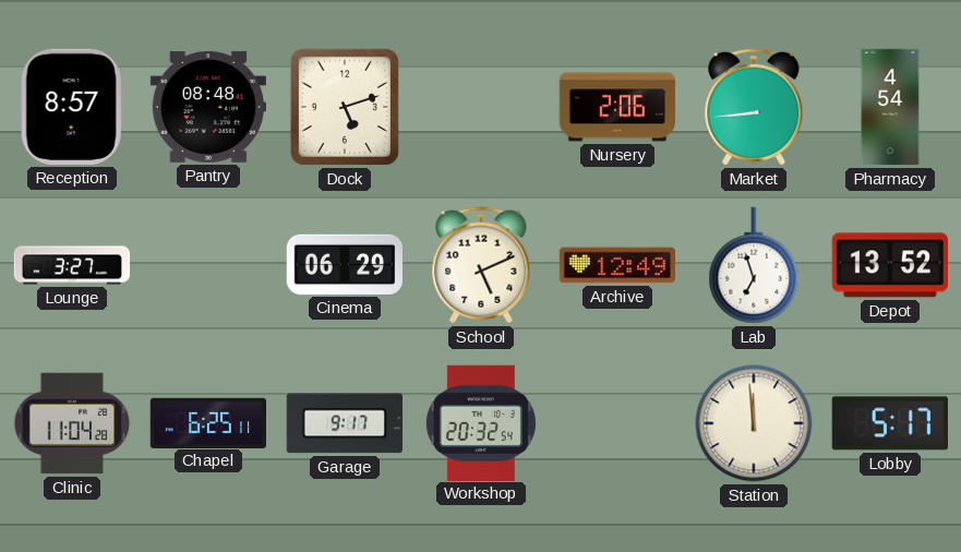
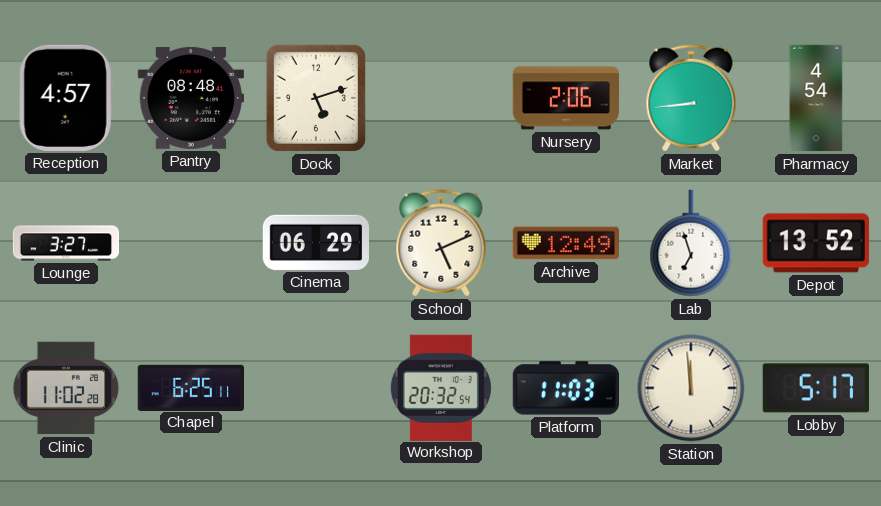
Reception: 8:57 -> 4:57 (66, 98)
Clinic: 11:04 -> 11:02 (66, 388)
Garage: 9:17 -> none (345, 423)
Platform: none -> 11:03 (565, 388)
